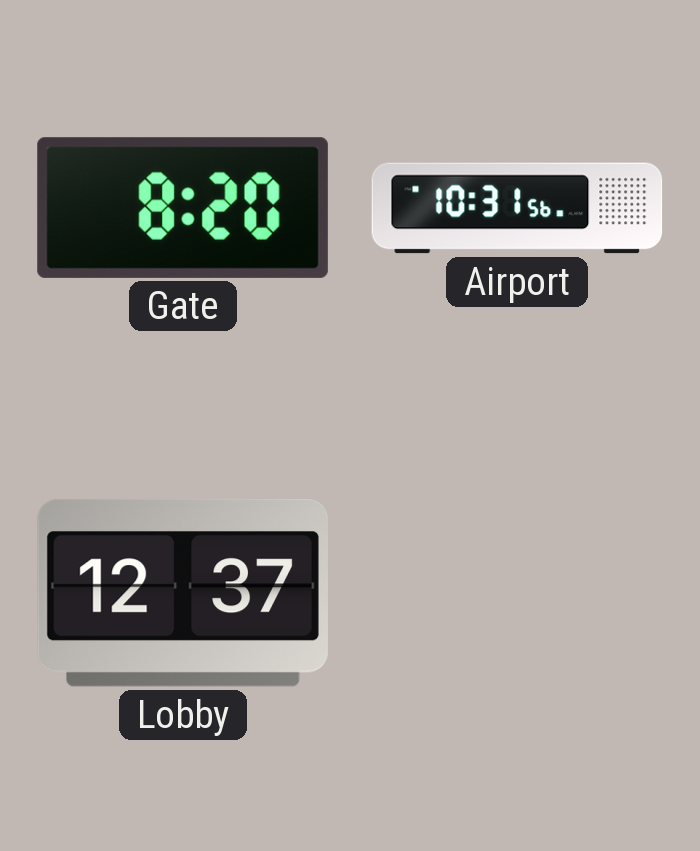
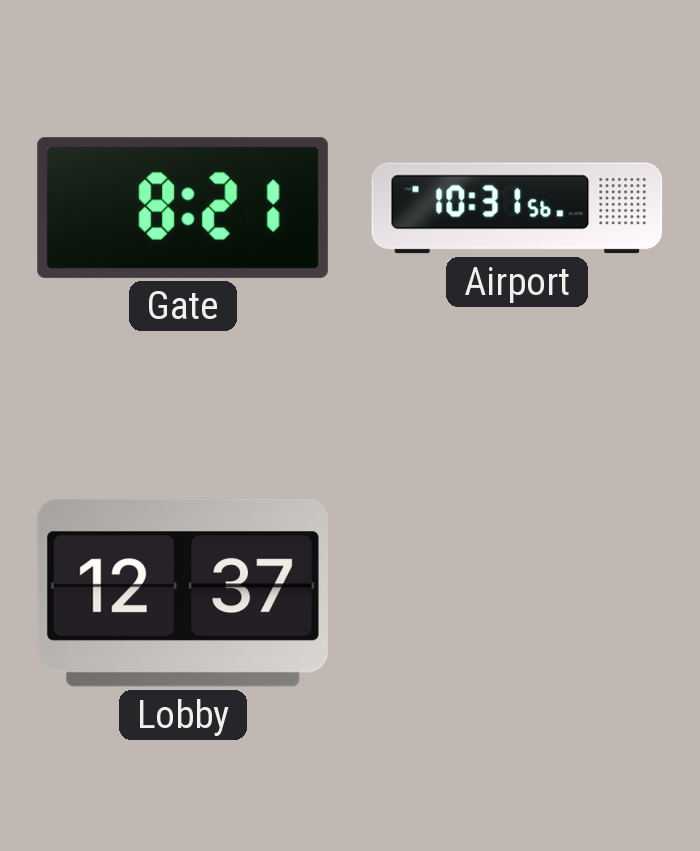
Gate: 8:20 -> 8:21 (183, 208)
